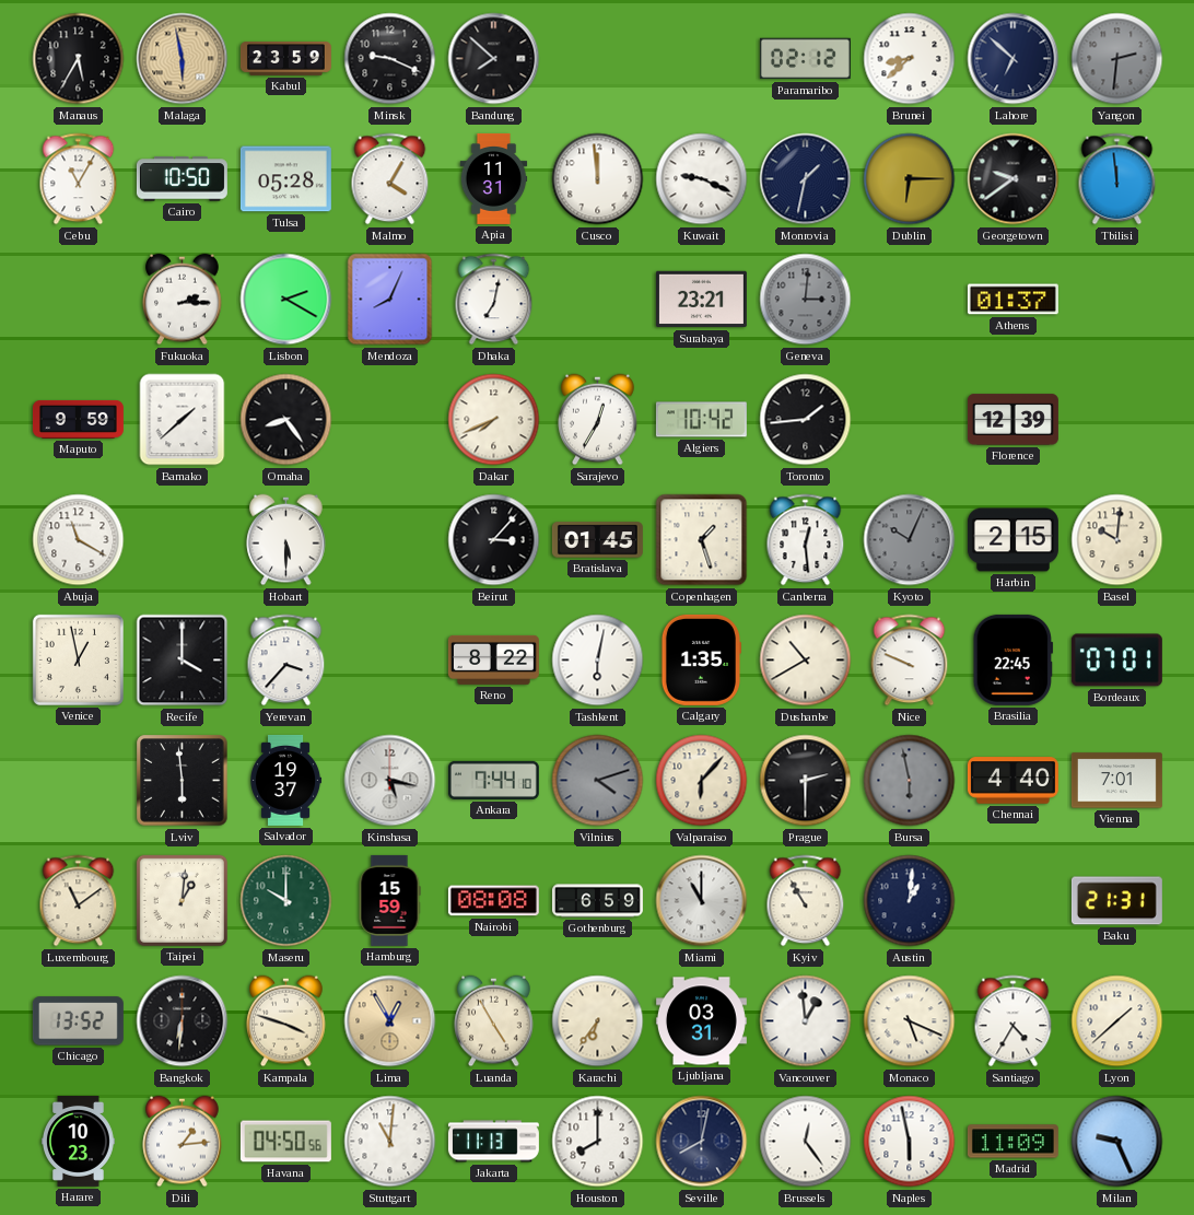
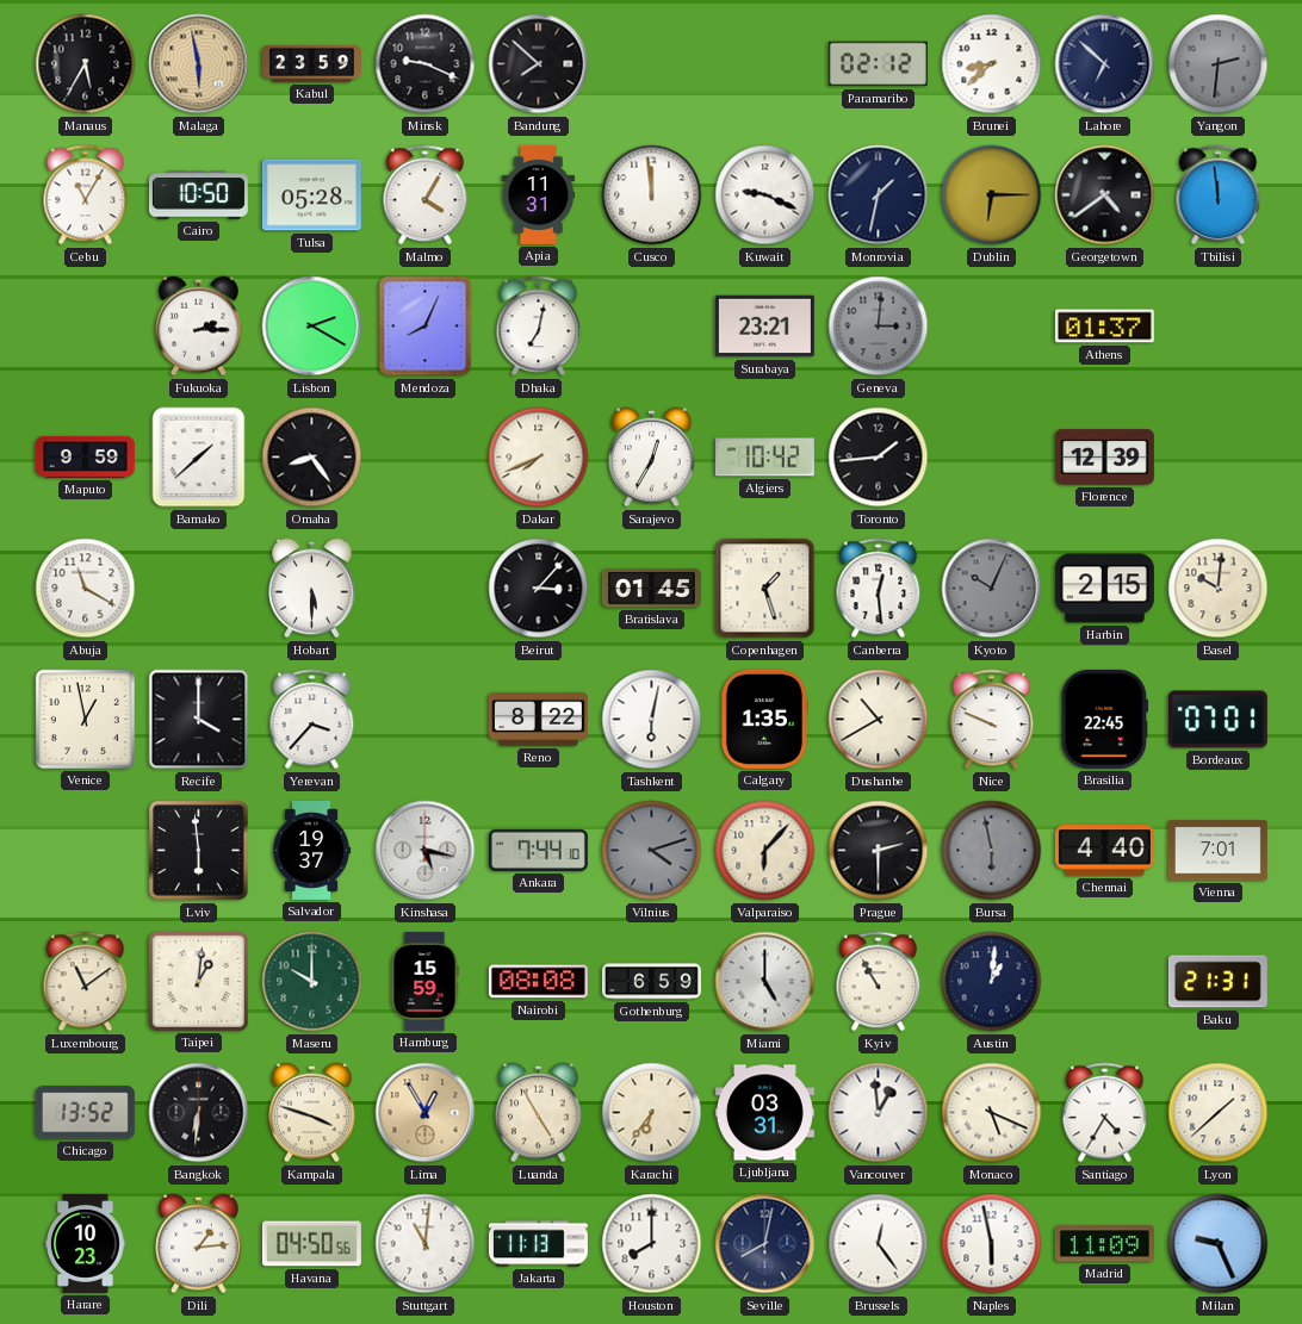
Georgetown: 9:39 -> 4:39 (1105, 195)
Miami: 11:00 -> 5:00 (765, 982)
